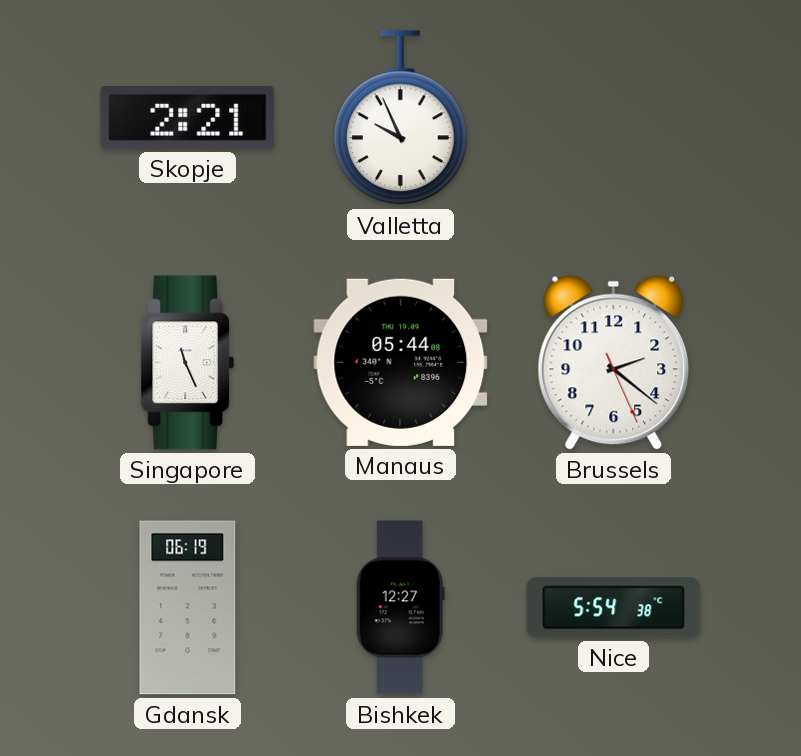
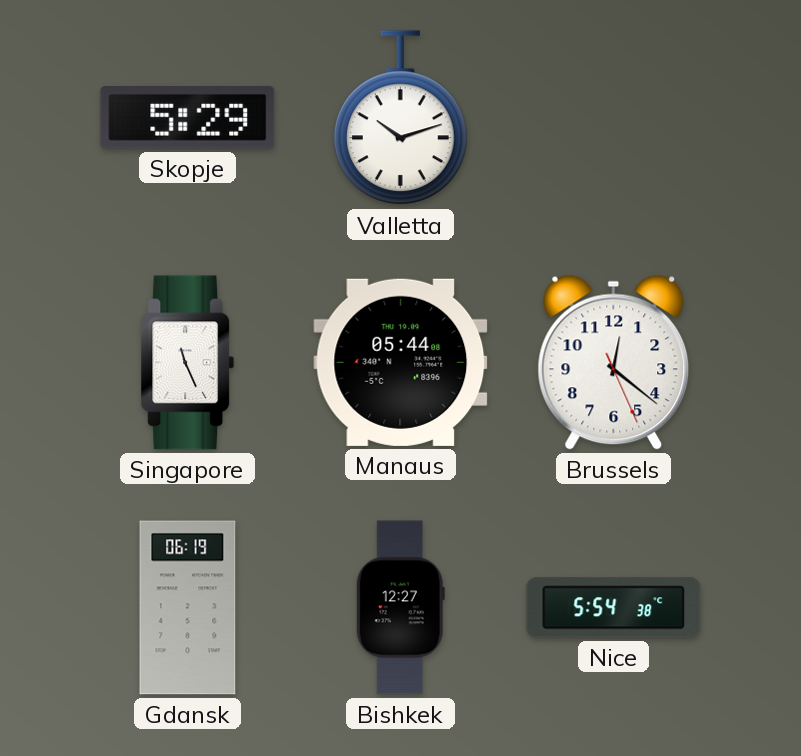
Skopje: 2:21 -> 5:29 (188, 118)
Valletta: 9:56 -> 10:12 (400, 118)
Brussels: 2:21 -> 12:21 (614, 362)
